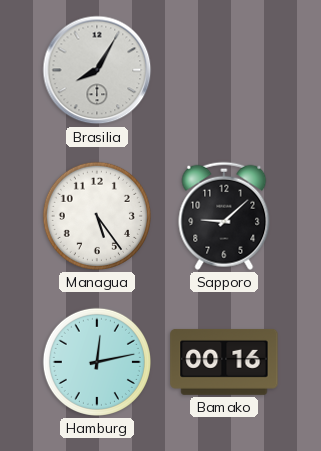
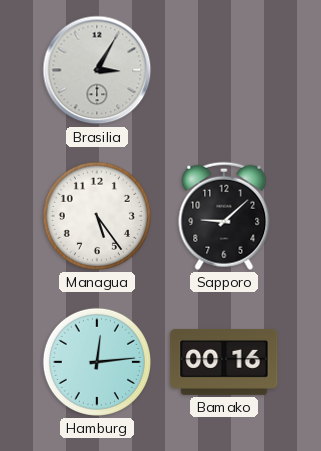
Brasilia: 8:05 -> 3:05 (97, 70)
Hamburg: 12:13 -> 12:14 (97, 362)
